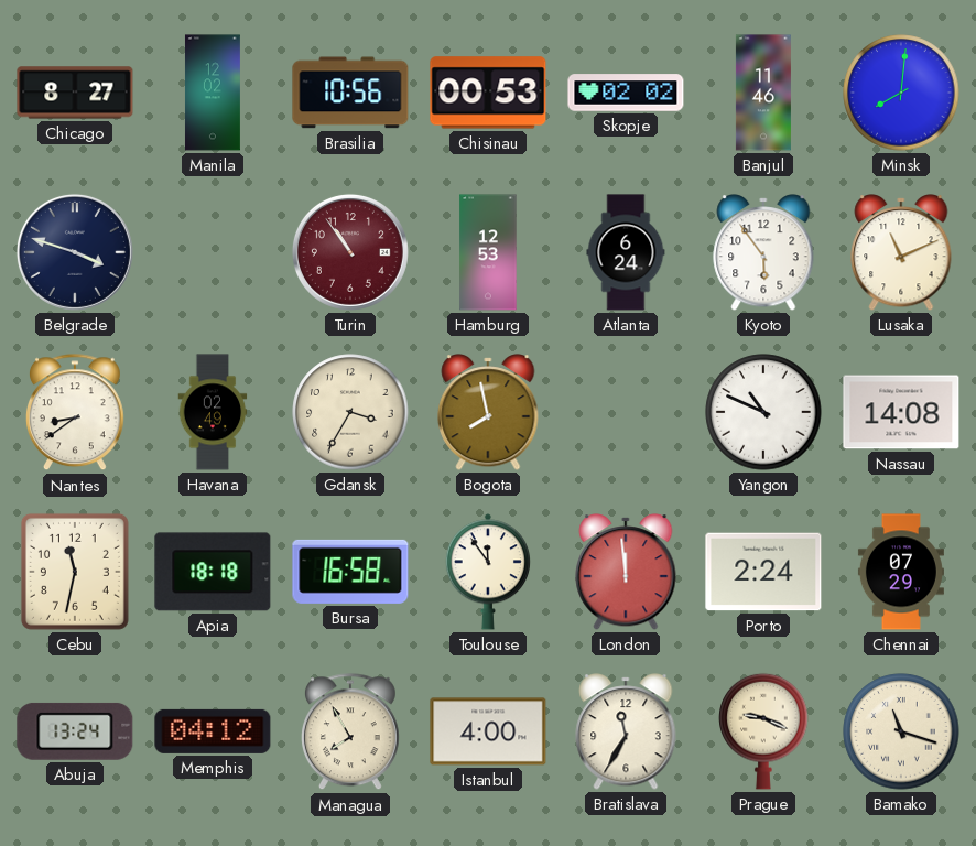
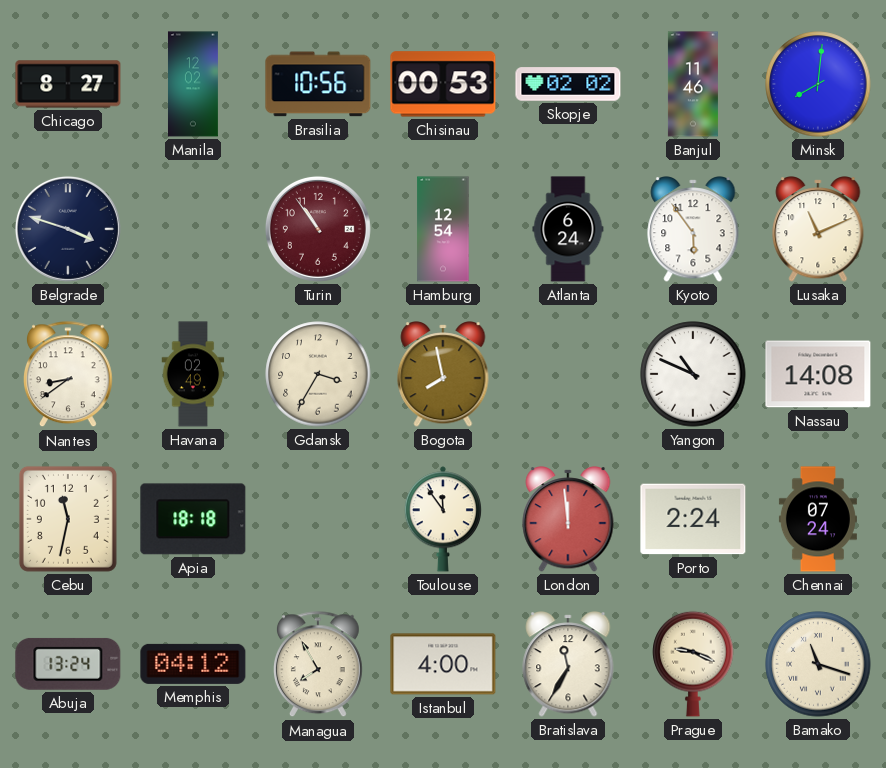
Hamburg: 12:53 -> 12:54 (443, 229)
Bursa: 16:58 -> none (350, 572)
Chennai: 07:29 -> 07:24 (818, 519)
